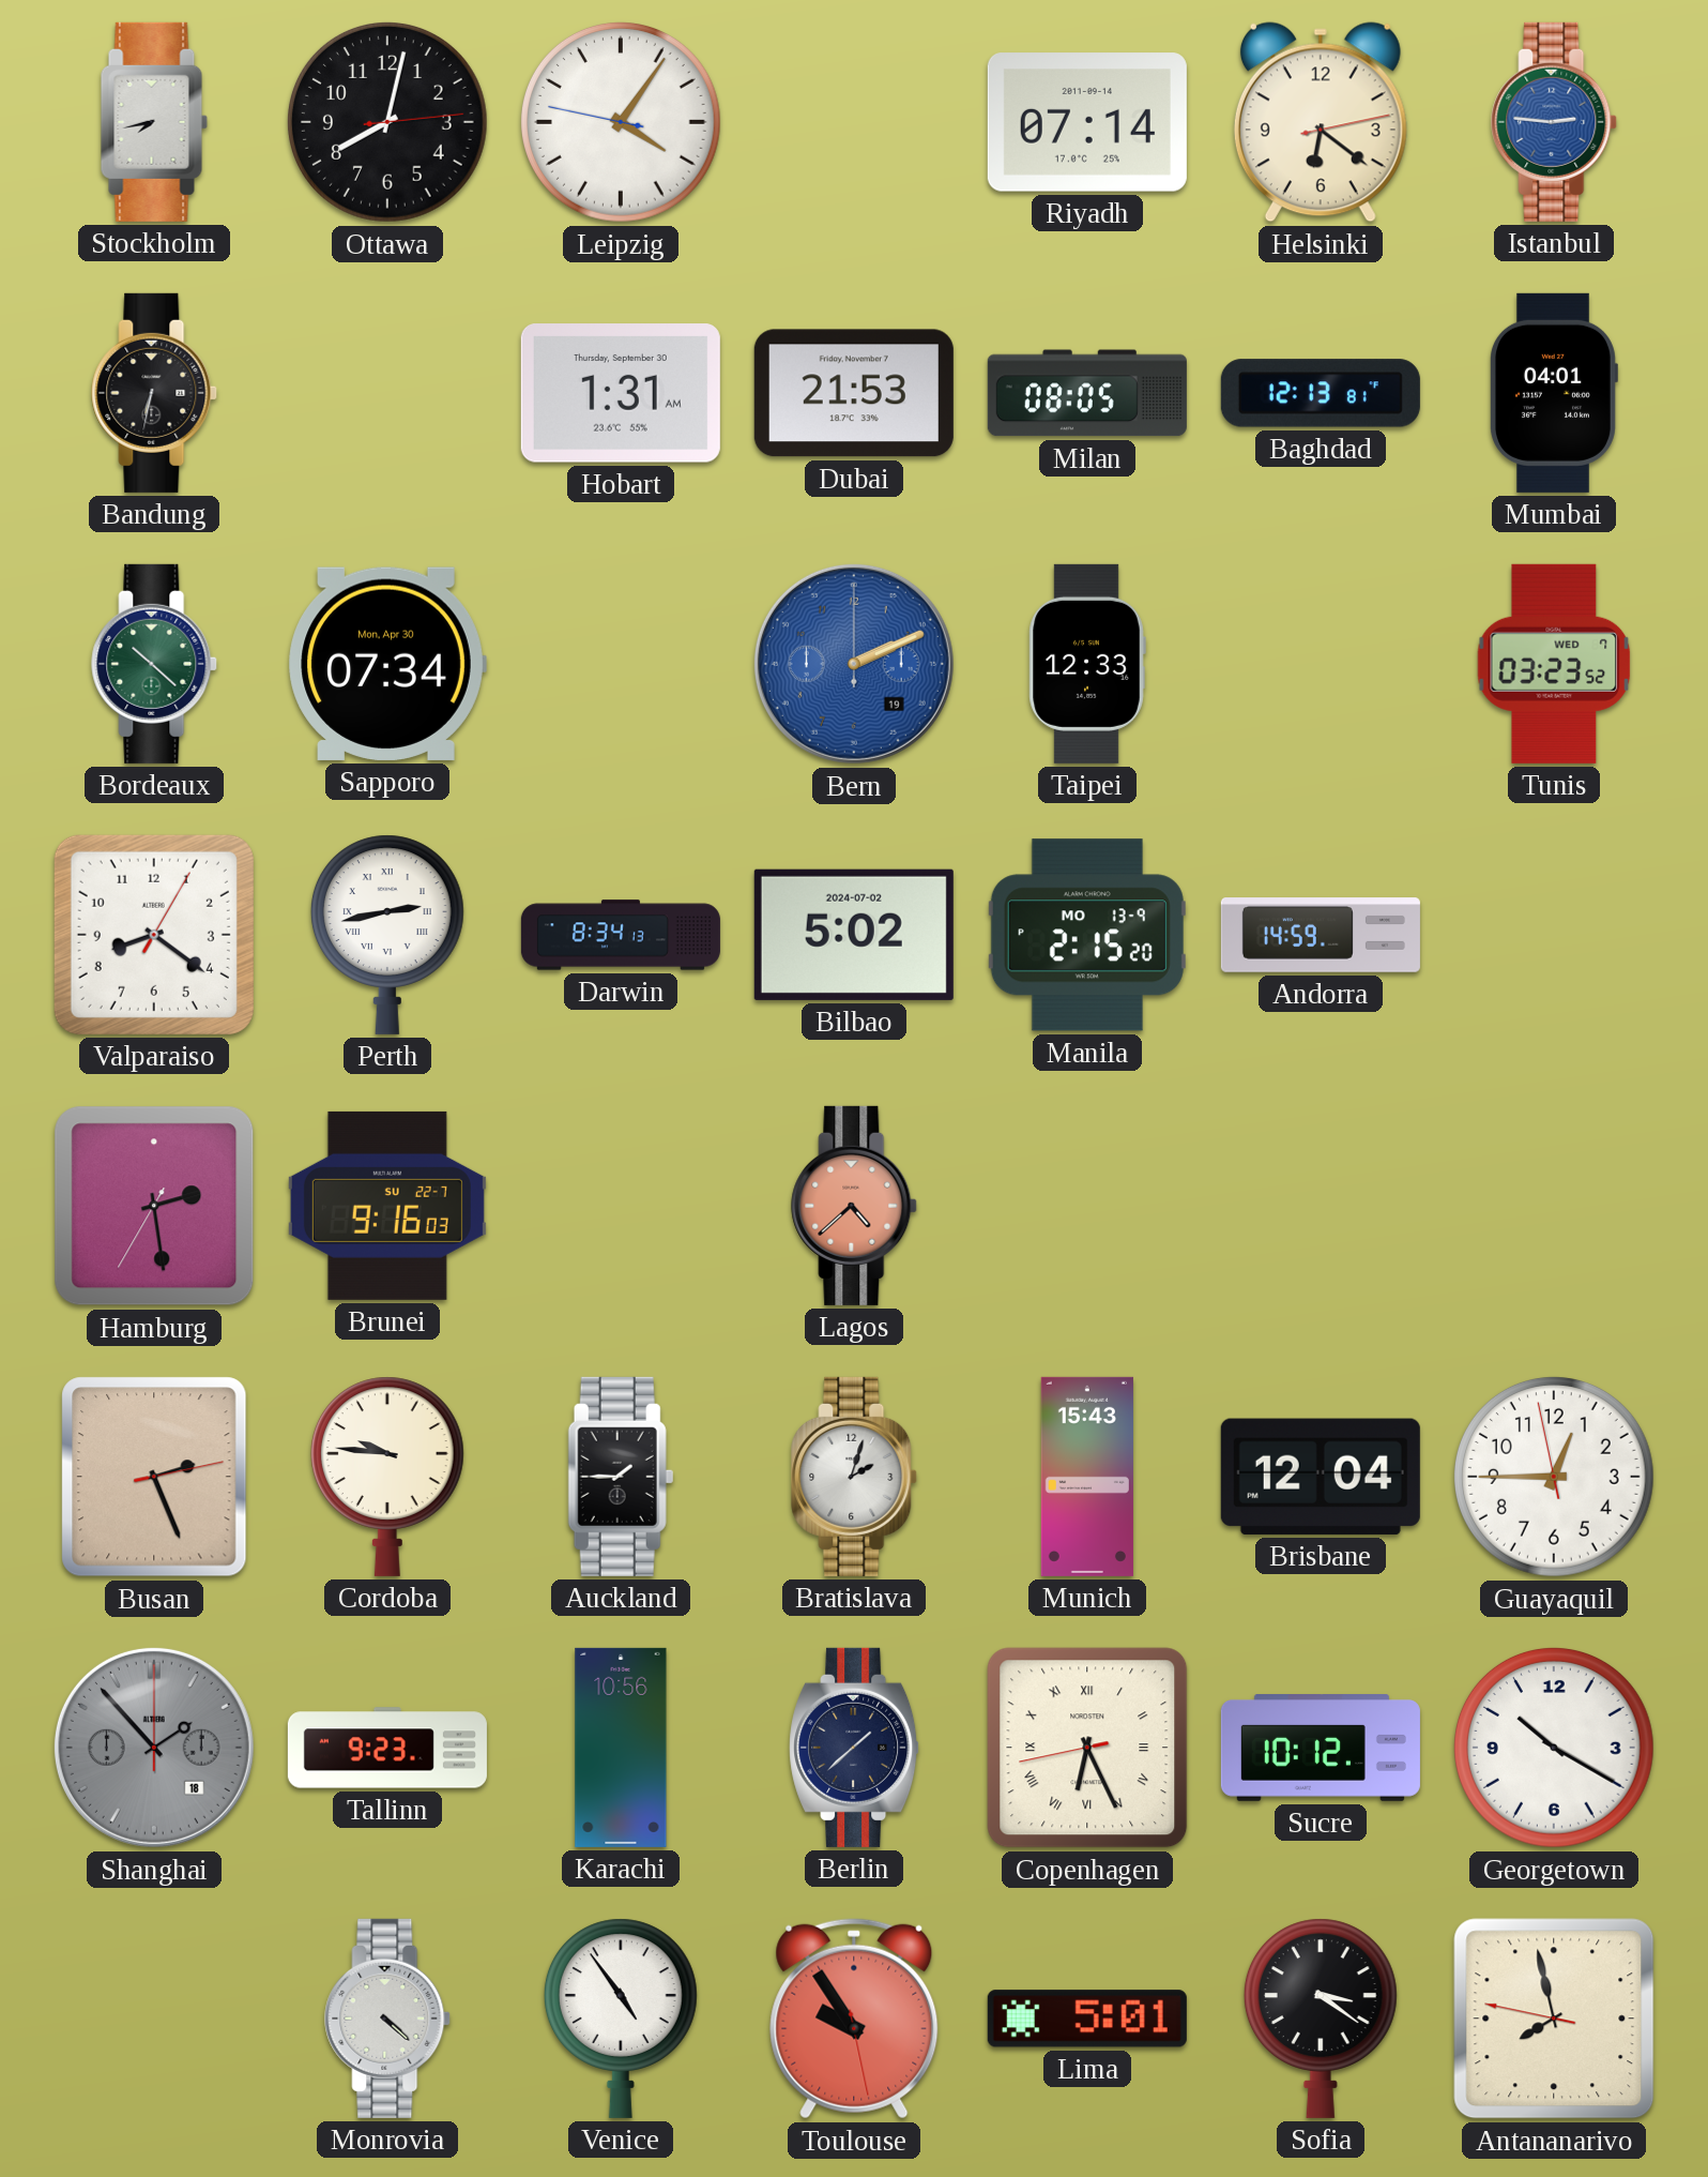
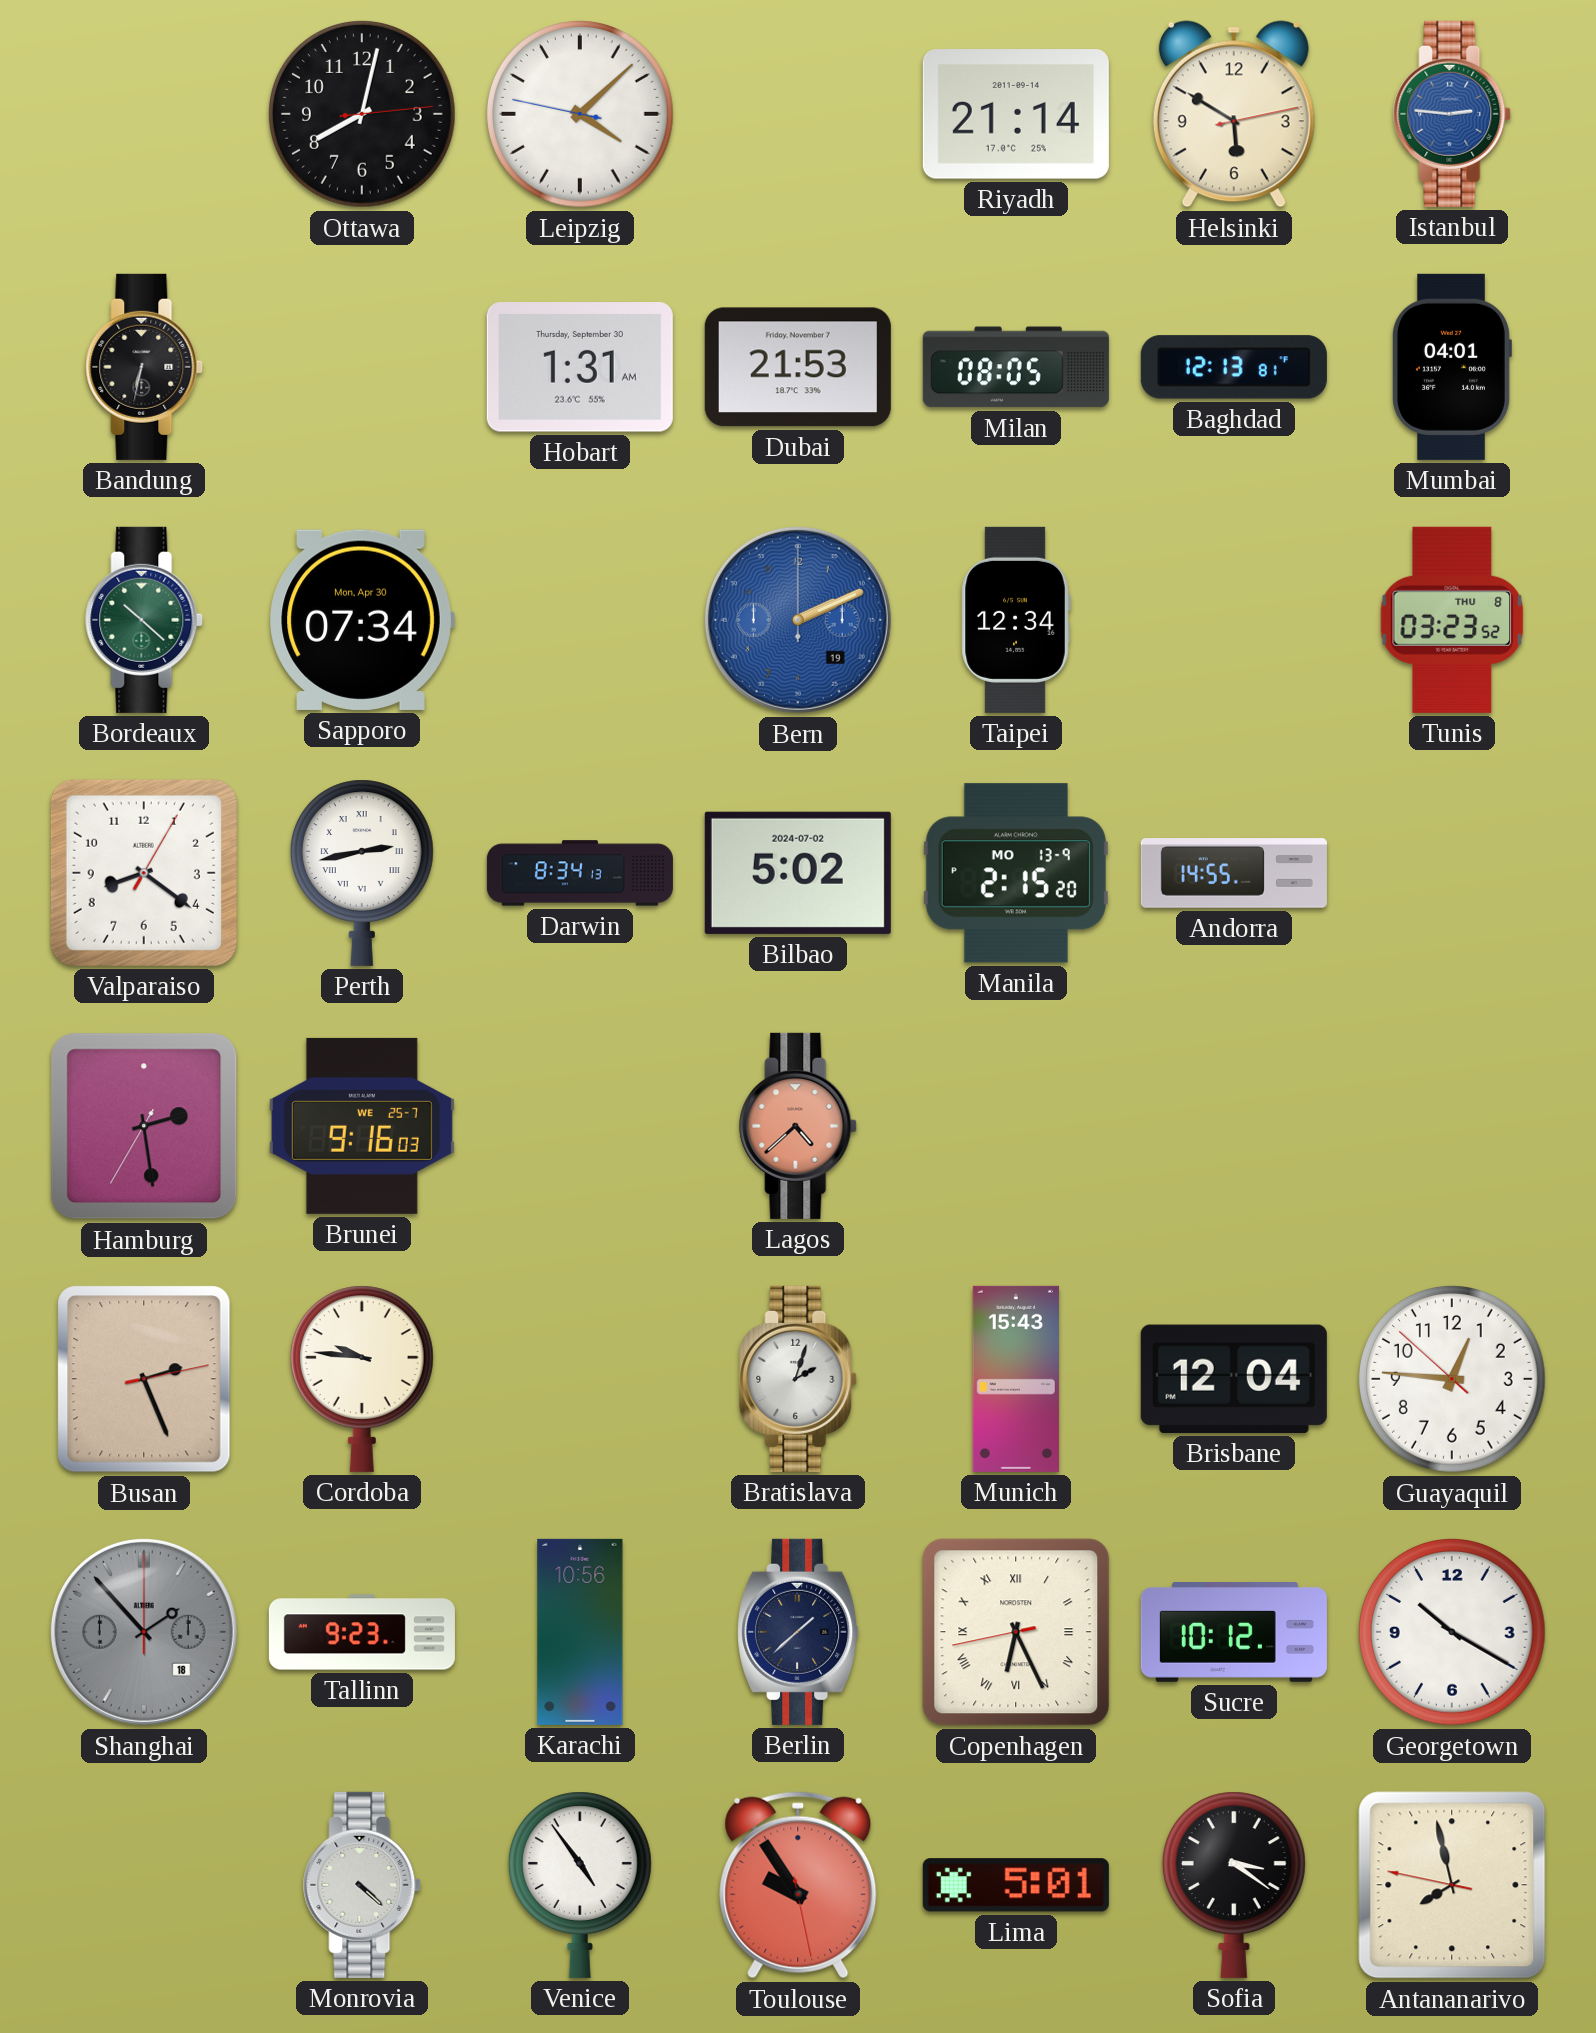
Stockholm: 7:43 -> none (154, 122)
Leipzig: 4:05 -> 4:07 (580, 114)
Riyadh: 07:14 -> 21:14 (1016, 114)
Helsinki: 6:21 -> 5:50 (1234, 114)
Taipei: 12:33 -> 12:34 (1016, 620)
Tunis date: WED 7 -> THU 8 (1452, 620)
Andorra: 14:59 -> 14:55 (1234, 873)
Brunei date: SU 22-7 -> WE 25-7 (362, 1126)
Auckland: 1:45 -> none (621, 1477)
Guayaquil: 12:44 -> 12:45 (1452, 1379)
